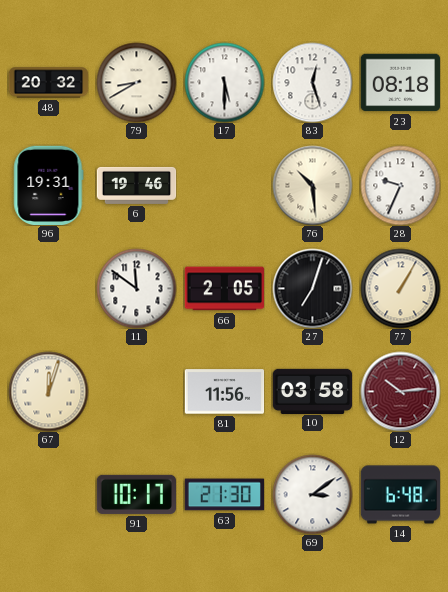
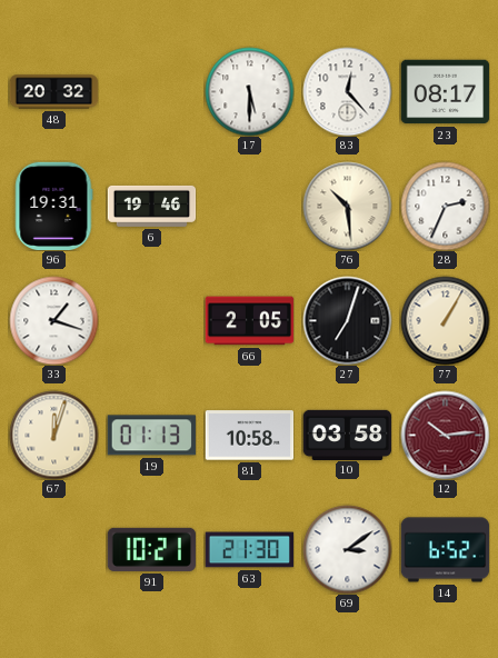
79: 8:40 -> none (136, 82)
83: 12:27 -> 12:23 (347, 91)
23: 08:18 -> 08:17 (445, 92)
28: 9:34 -> 2:34 (445, 206)
33: none -> 1:18 (53, 320)
11: 11:51 -> none (136, 288)
19: none -> 01:13 (151, 436)
81: 11:56 -> 10:58 (249, 436)
91: 10:17 -> 10:21 (151, 549)
14: 6:48 -> 6:52 (445, 550)
